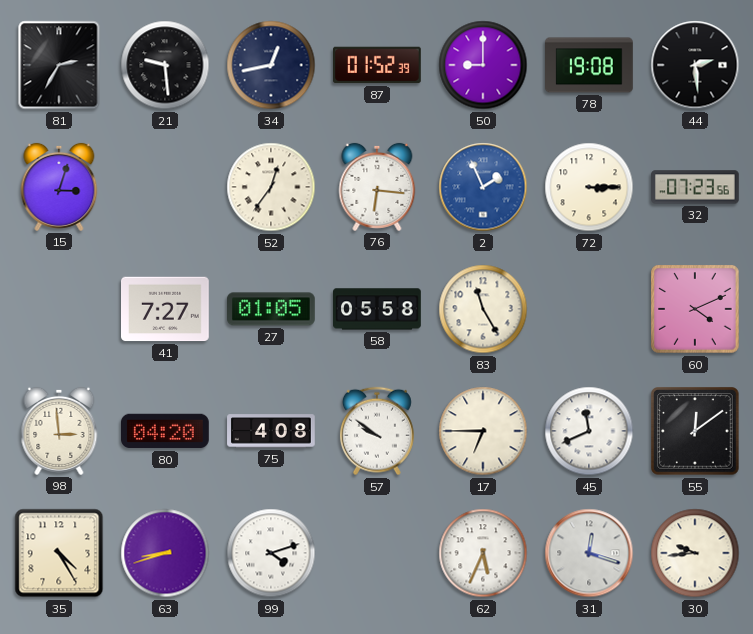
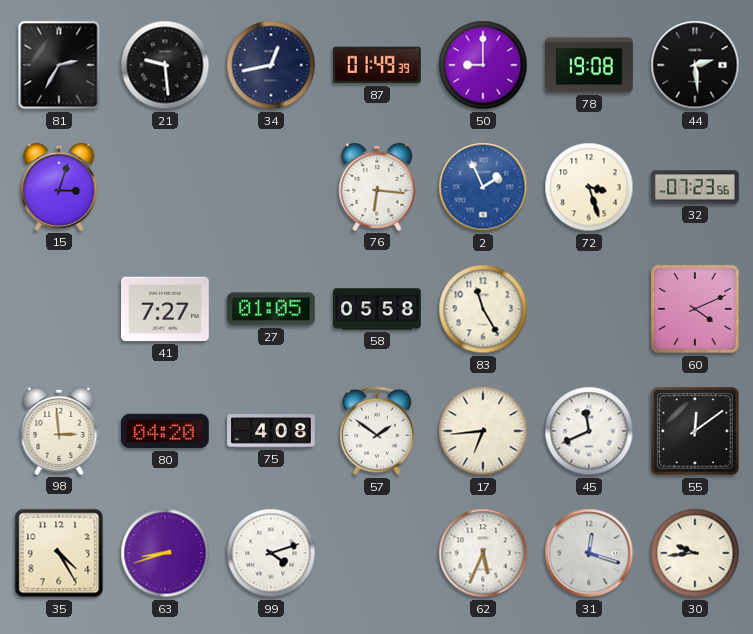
87: 01:52 -> 01:49 (378, 65)
52: 12:36 -> none (271, 187)
72: 3:15 -> 3:27 (589, 187)
57: 9:51 -> 1:51 (377, 431)
17: 6:45 -> 6:44 (483, 431)
